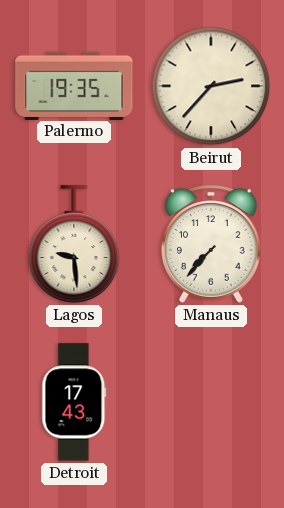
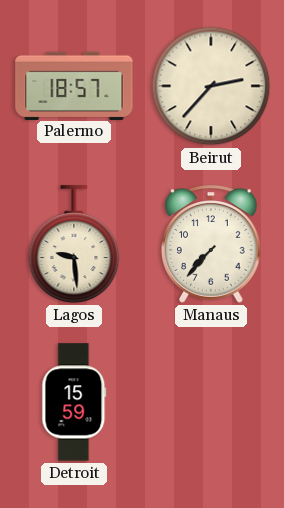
Palermo: 19:35 -> 18:57 (74, 85)
Detroit: 17:43 -> 15:59 (74, 402)
